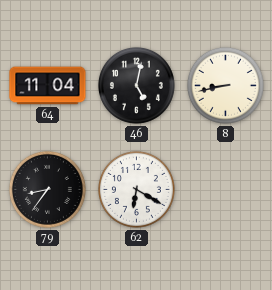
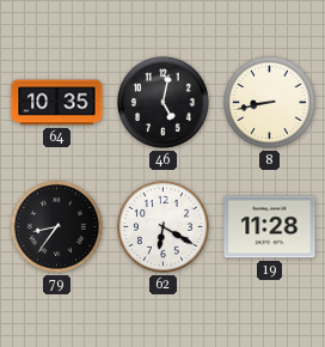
64: 11:04 -> 10:35 (57, 103)
19: none -> 11:28 (270, 227)
